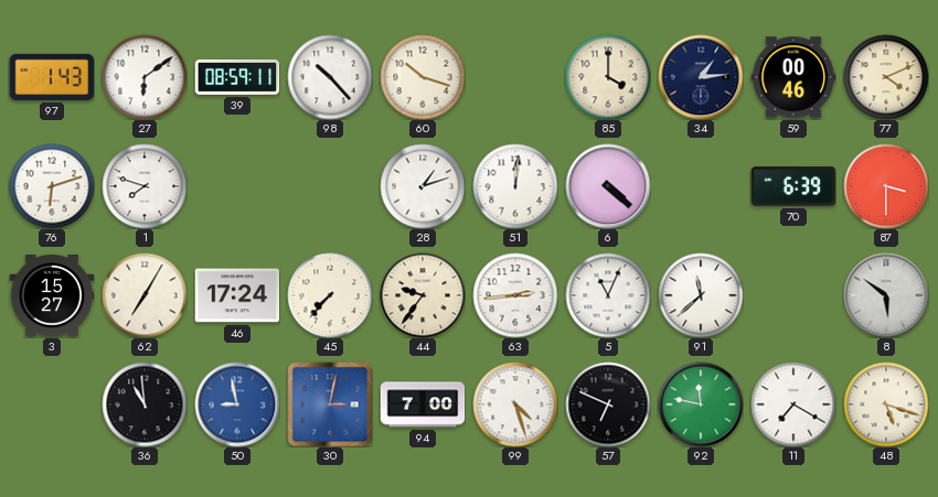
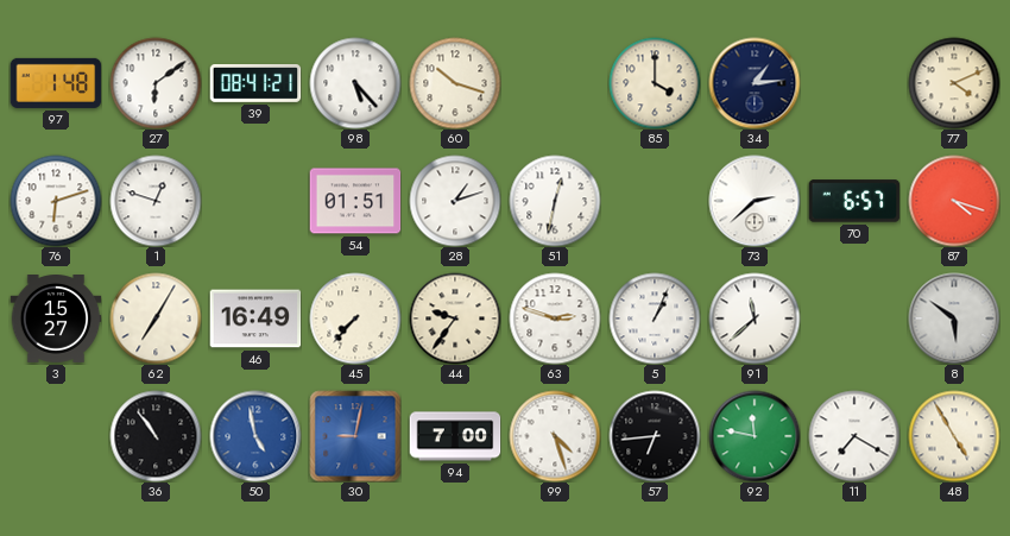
97: 1:43 -> 1:48 (56, 83)
39: 08:59 -> 08:41 (255, 84)
98: 10:23 -> 5:23 (355, 83)
59: 00:46 -> none (793, 77)
1: 7:48 -> 12:48 (156, 201)
54: none -> 01:51 (355, 201)
51: 12:01 -> 12:32 (555, 201)
6: 4:22 -> none (608, 186)
73: none -> 2:38 (755, 201)
70: 6:39 -> 6:57 (854, 201)
87: 3:30 -> 4:18 (954, 201)
46: 17:24 -> 16:49 (255, 319)
63: 2:44 -> 2:48 (555, 319)
5: 11:04 -> 1:04 (655, 319)
36: 10:59 -> 10:54 (156, 436)
50: 8:58 -> 4:58 (255, 436)
30: 3:02 -> 9:02 (355, 436)
57: 6:49 -> 6:44 (655, 436)
48: 5:18 -> 4:55 (954, 436)
